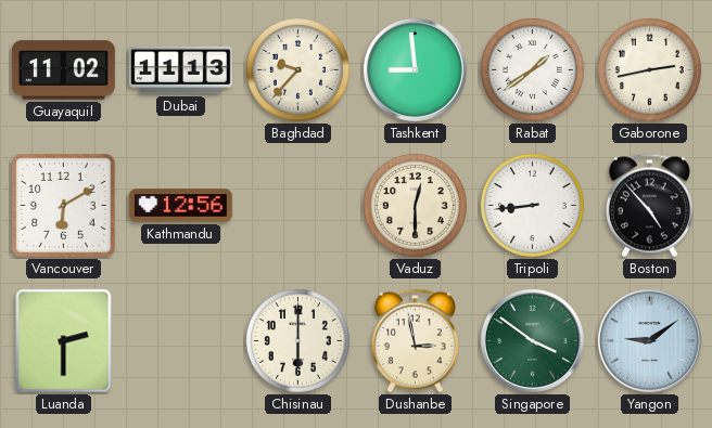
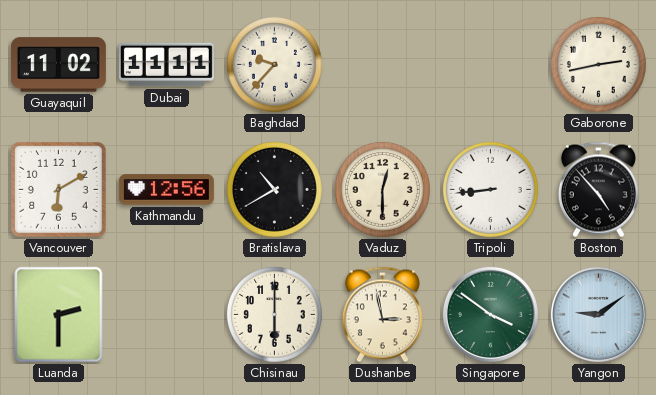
Dubai: 11:13 -> 11:11 (166, 65)
Tashkent: 8:59 -> none (415, 69)
Rabat: 1:39 -> none (532, 69)
Bratislava: none -> 10:40 (274, 189)
